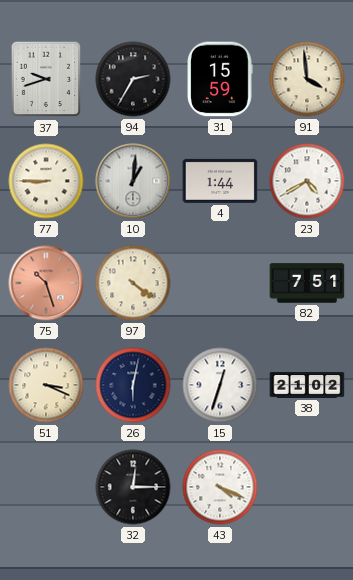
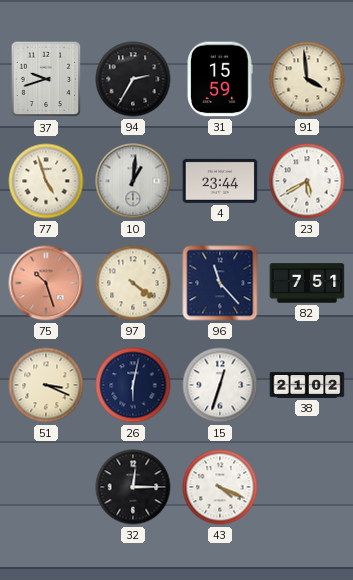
77: 8:45 -> 4:57 (46, 181)
4: 1:44 -> 23:44 (220, 181)
23: 4:40 -> 5:40 (307, 181)
96: none -> 11:23 (220, 283)
